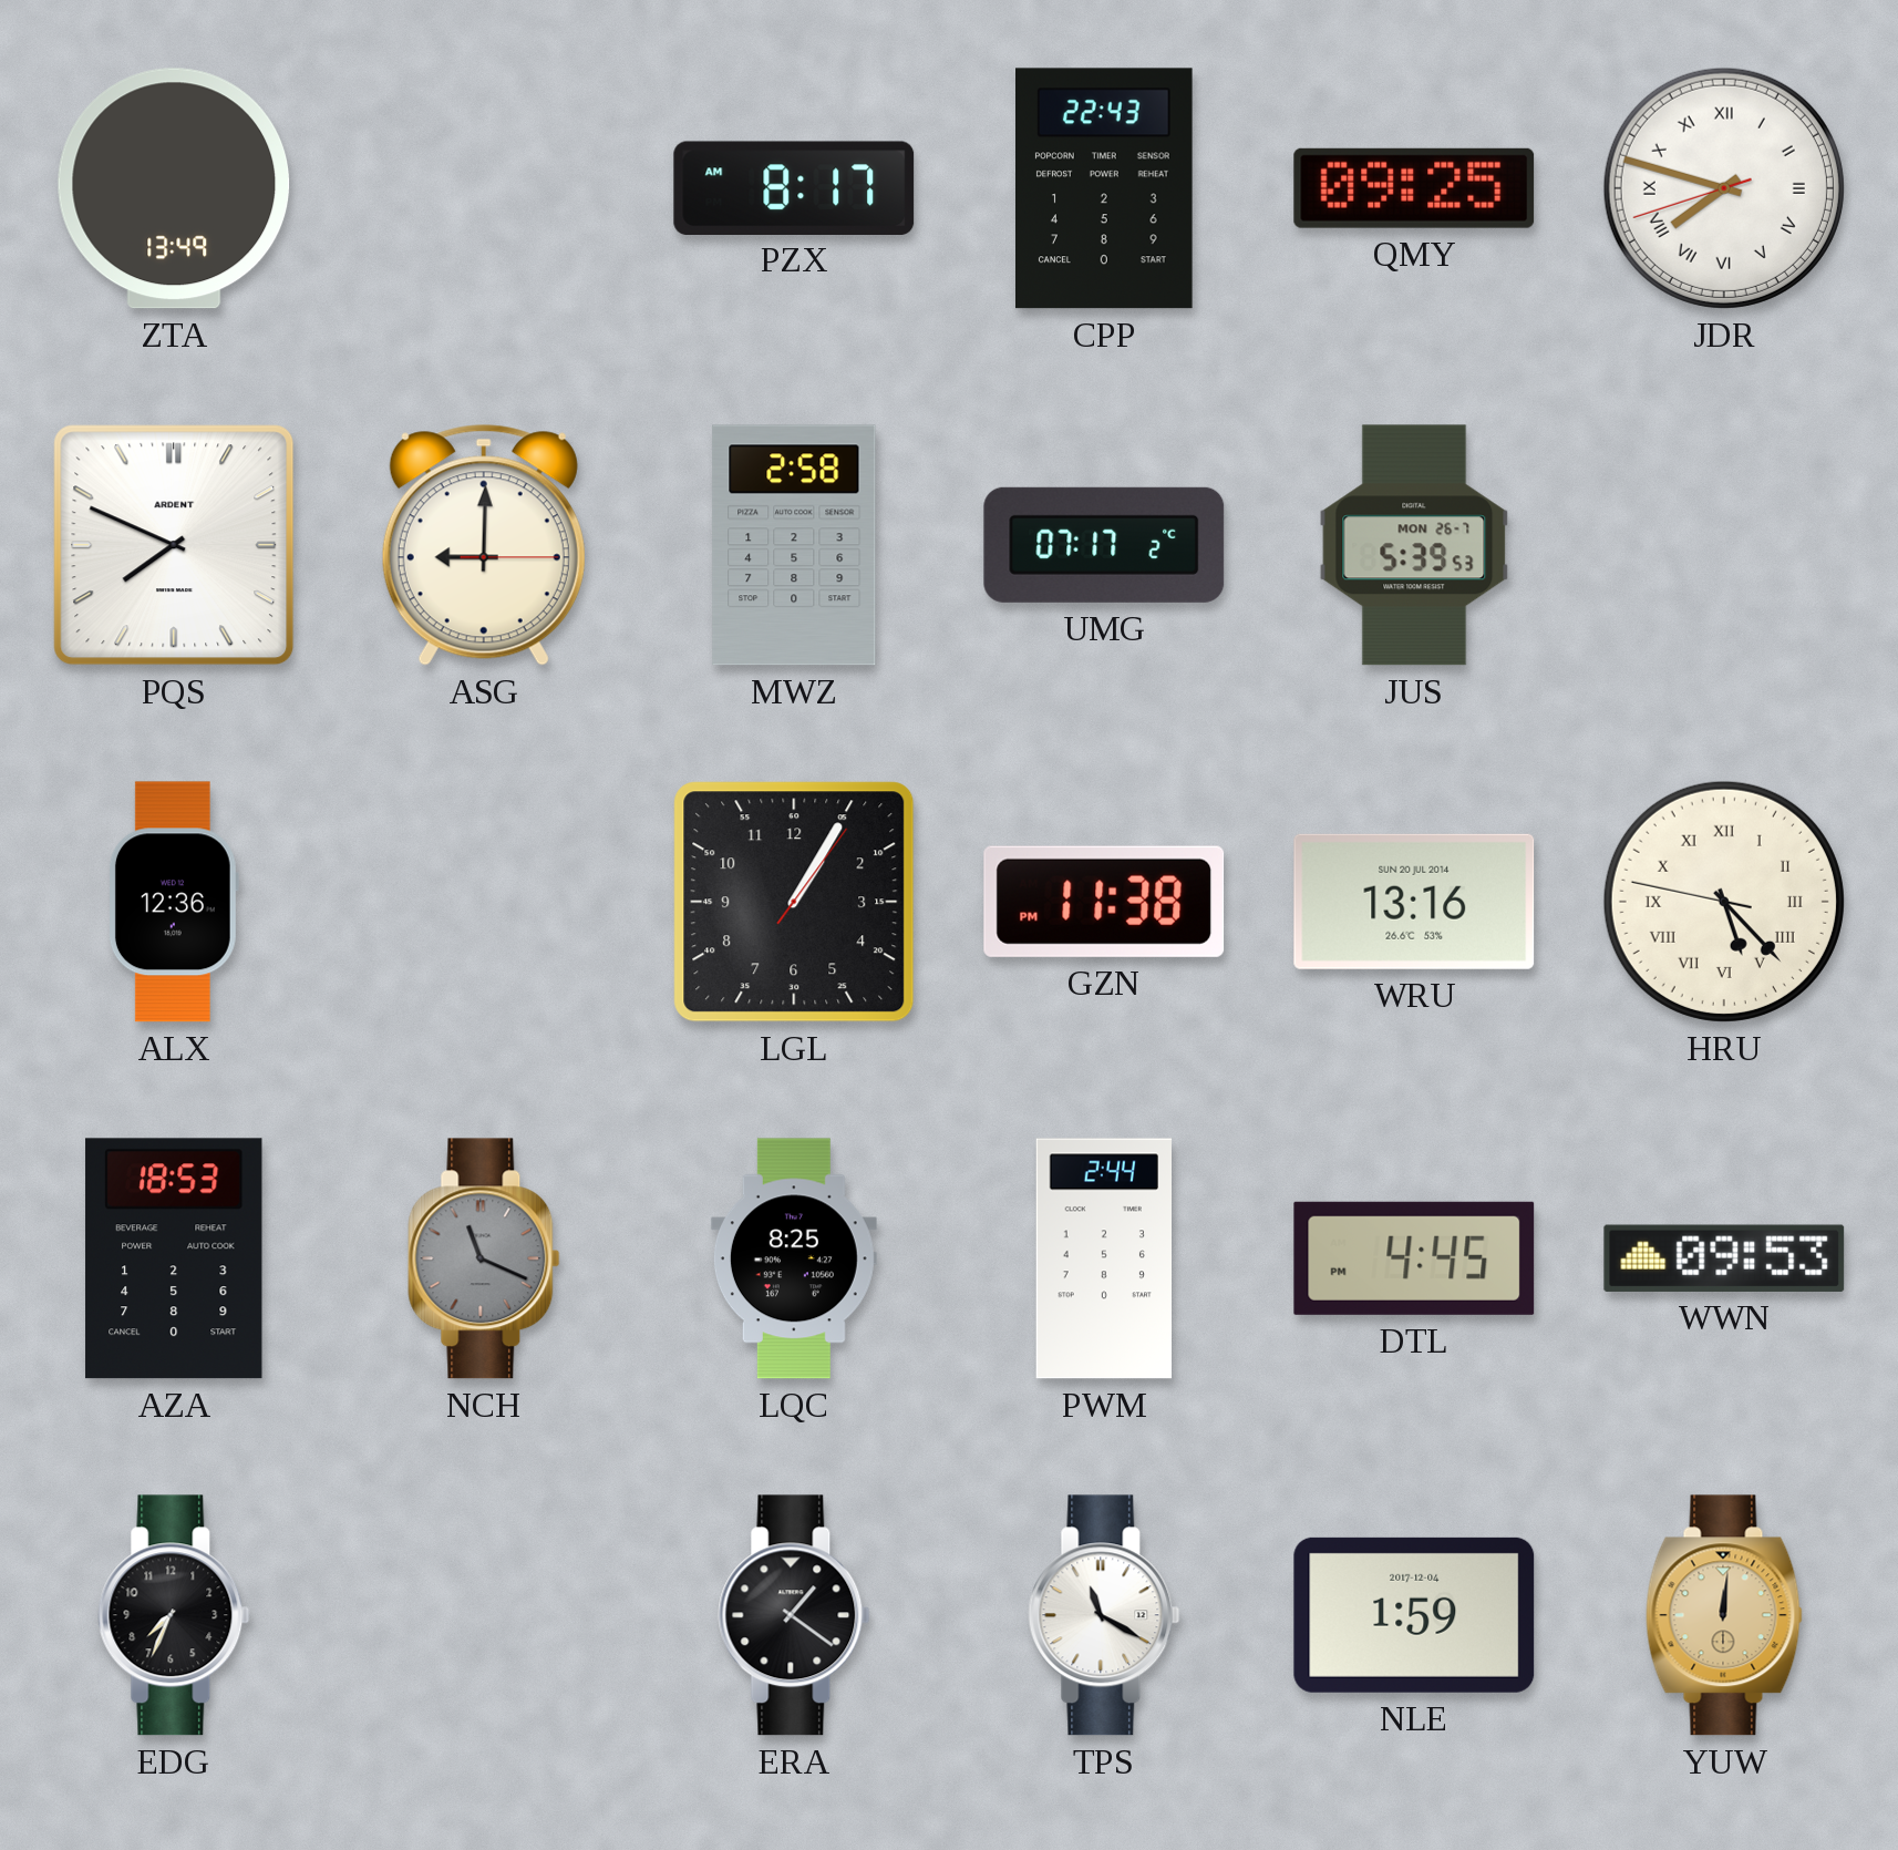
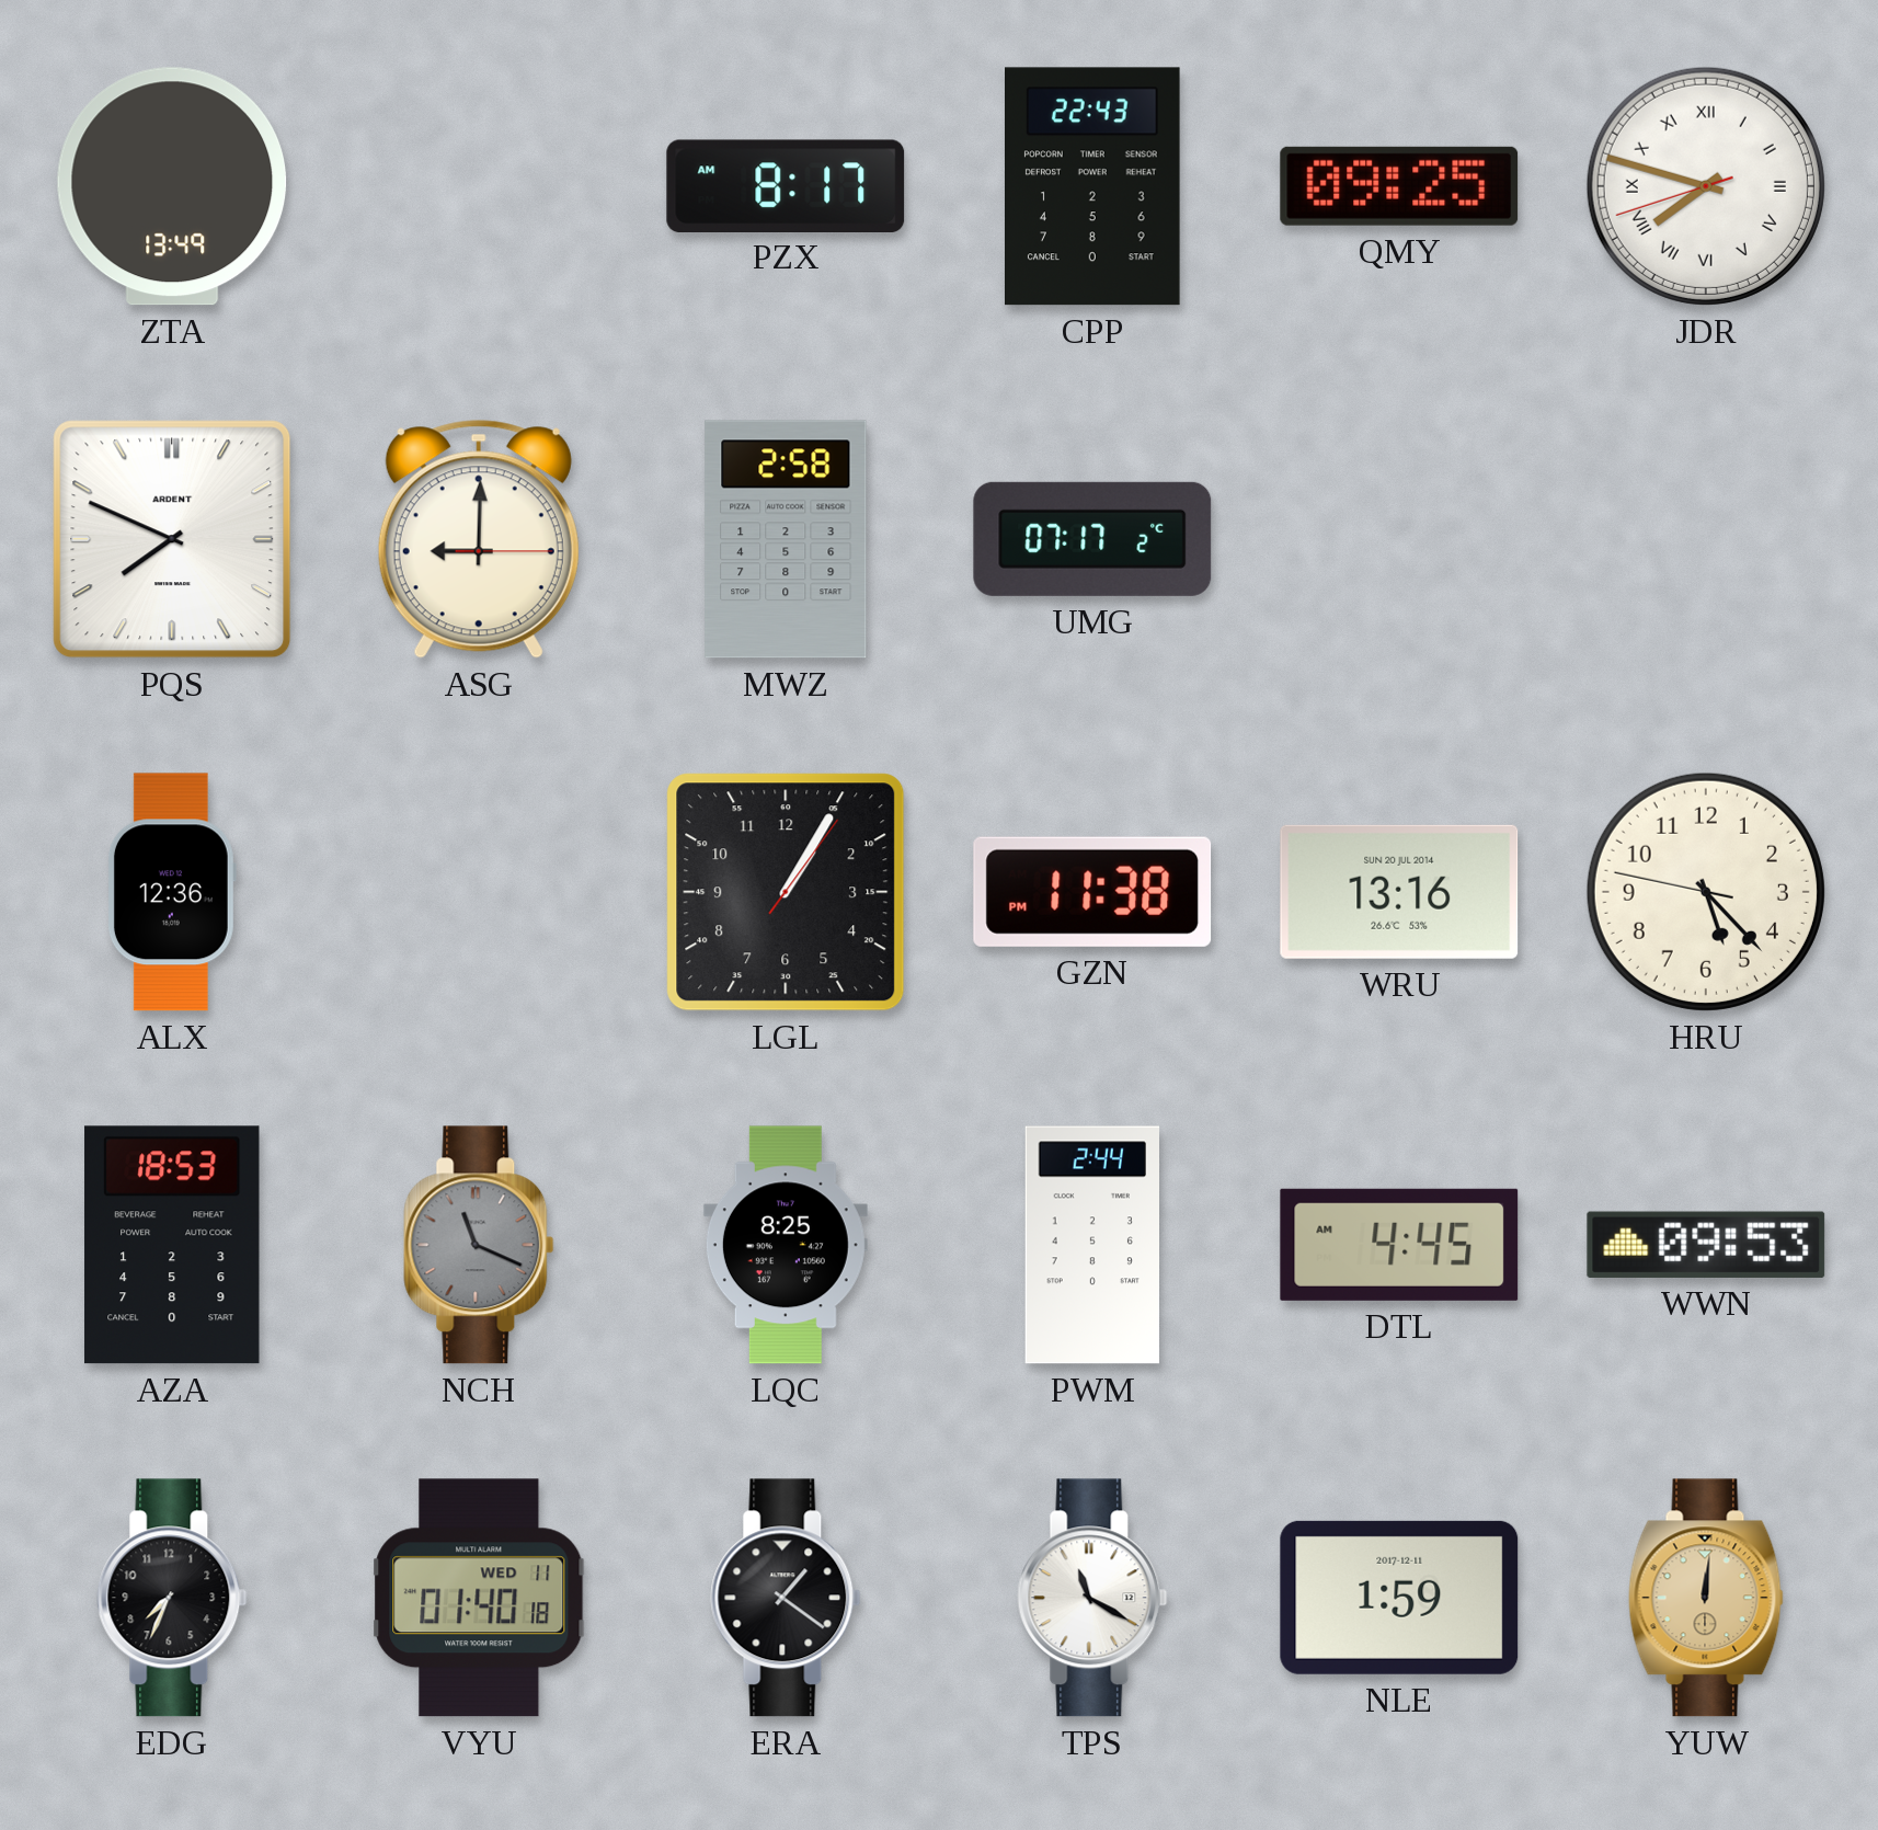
JUS: 5:39 -> none (1414, 545)
HRU numerals: Roman -> Arabic (1706, 892)
DTL: 4:45 PM -> 4:45 AM (1399, 1245)
VYU: none -> 01:40 (479, 1598)
NLE date: 2017-12-04 -> 2017-12-11 (1399, 1598)
